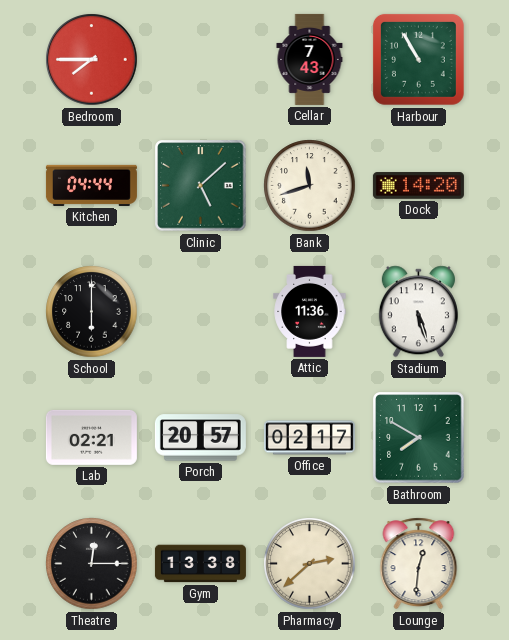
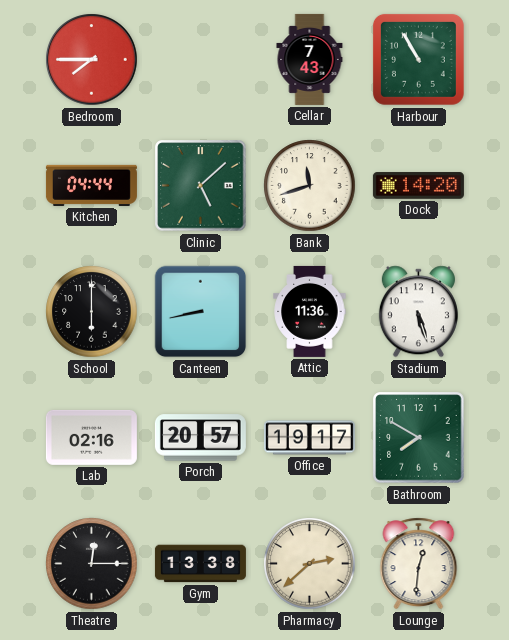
Canteen: none -> 8:43 (201, 312)
Lab: 02:21 -> 02:16 (91, 437)
Office: 02:17 -> 19:17 (309, 438)
